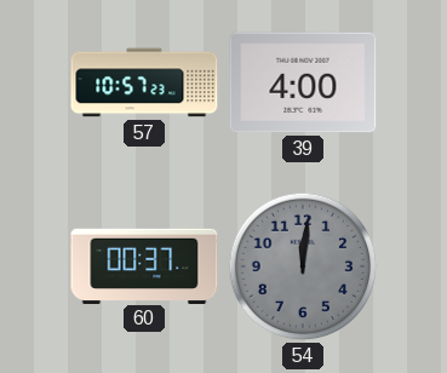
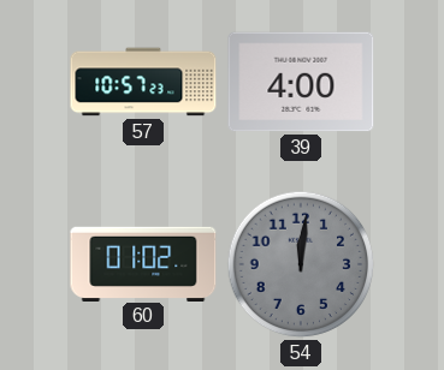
60: 00:37 -> 01:02 (143, 263)
